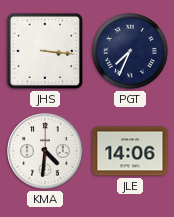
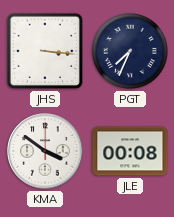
KMA: 4:31 -> 3:51 (45, 151)
JLE: 14:06 -> 00:08 (130, 151)
